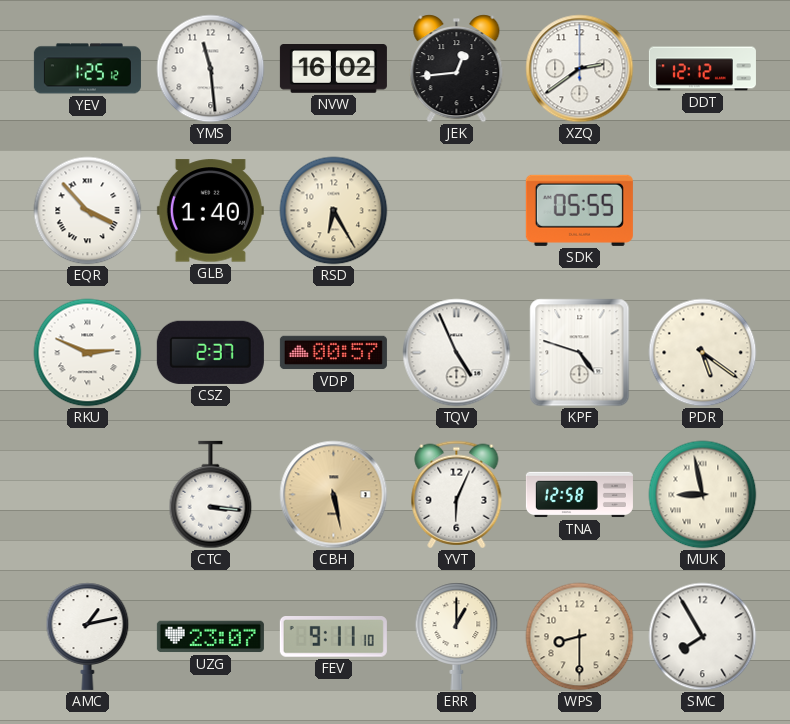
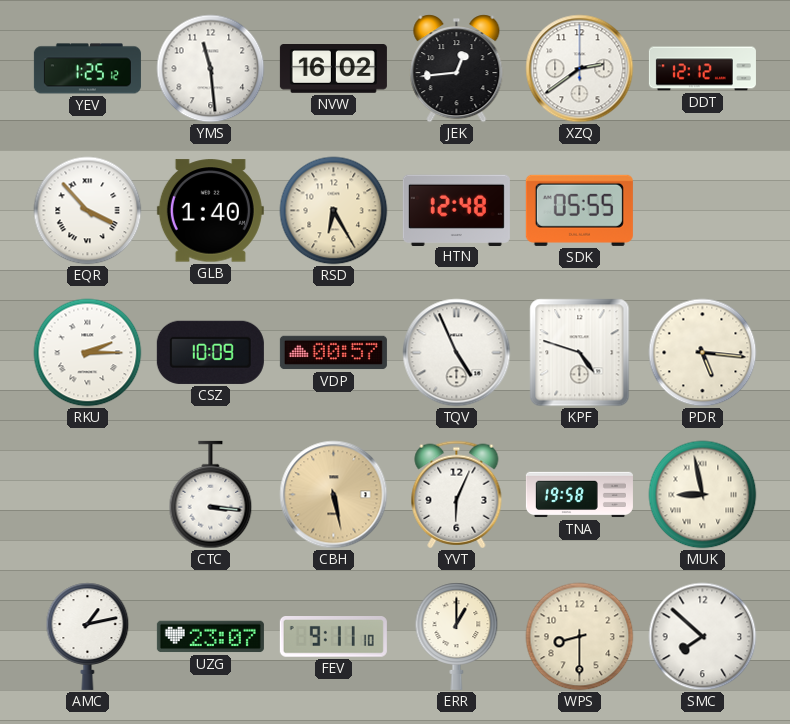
HTN: none -> 12:48 (456, 210)
RKU: 2:49 -> 2:15 (88, 353)
CSZ: 2:37 -> 10:09 (210, 352)
PDR: 5:21 -> 5:16 (703, 353)
TNA: 12:58 -> 19:58 (579, 495)
SMC: 7:55 -> 7:52 (703, 637)
